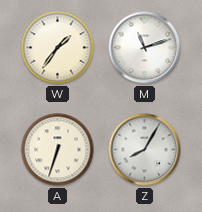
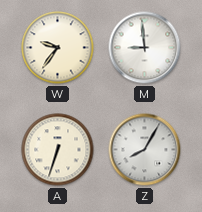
W: 1:36 -> 9:36 (58, 48)
M: 11:12 -> 8:59 (145, 48)
